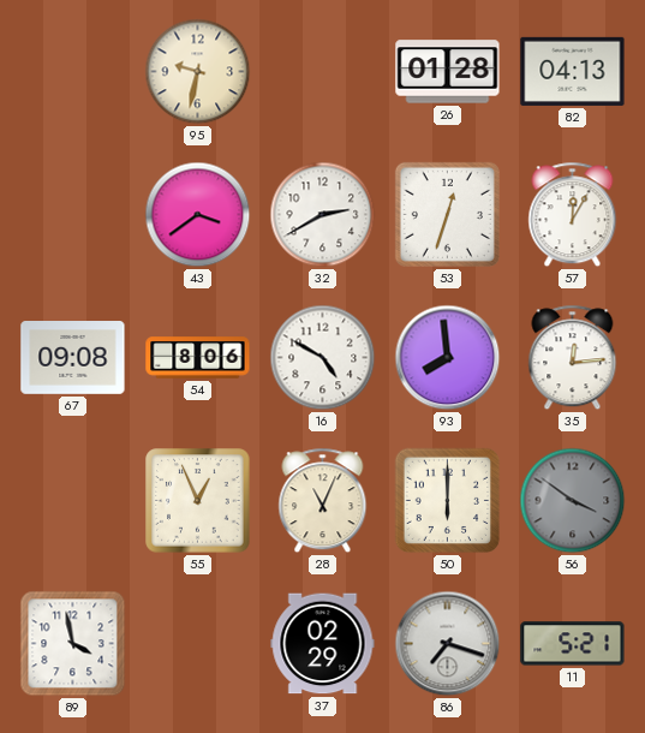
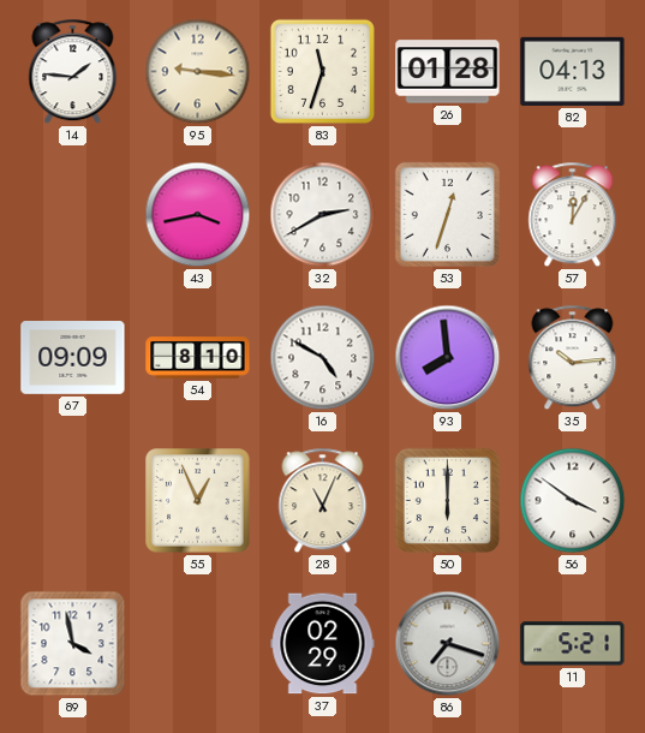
14: none -> 1:46 (73, 72)
95: 9:32 -> 9:16 (198, 72)
83: none -> 11:33 (322, 71)
43: 3:39 -> 3:43 (198, 215)
67: 09:08 -> 09:09 (73, 358)
54: 8:06 -> 8:10 (198, 358)
35: 12:14 -> 10:14 (573, 358)
56 dial: grey -> white (573, 501)
